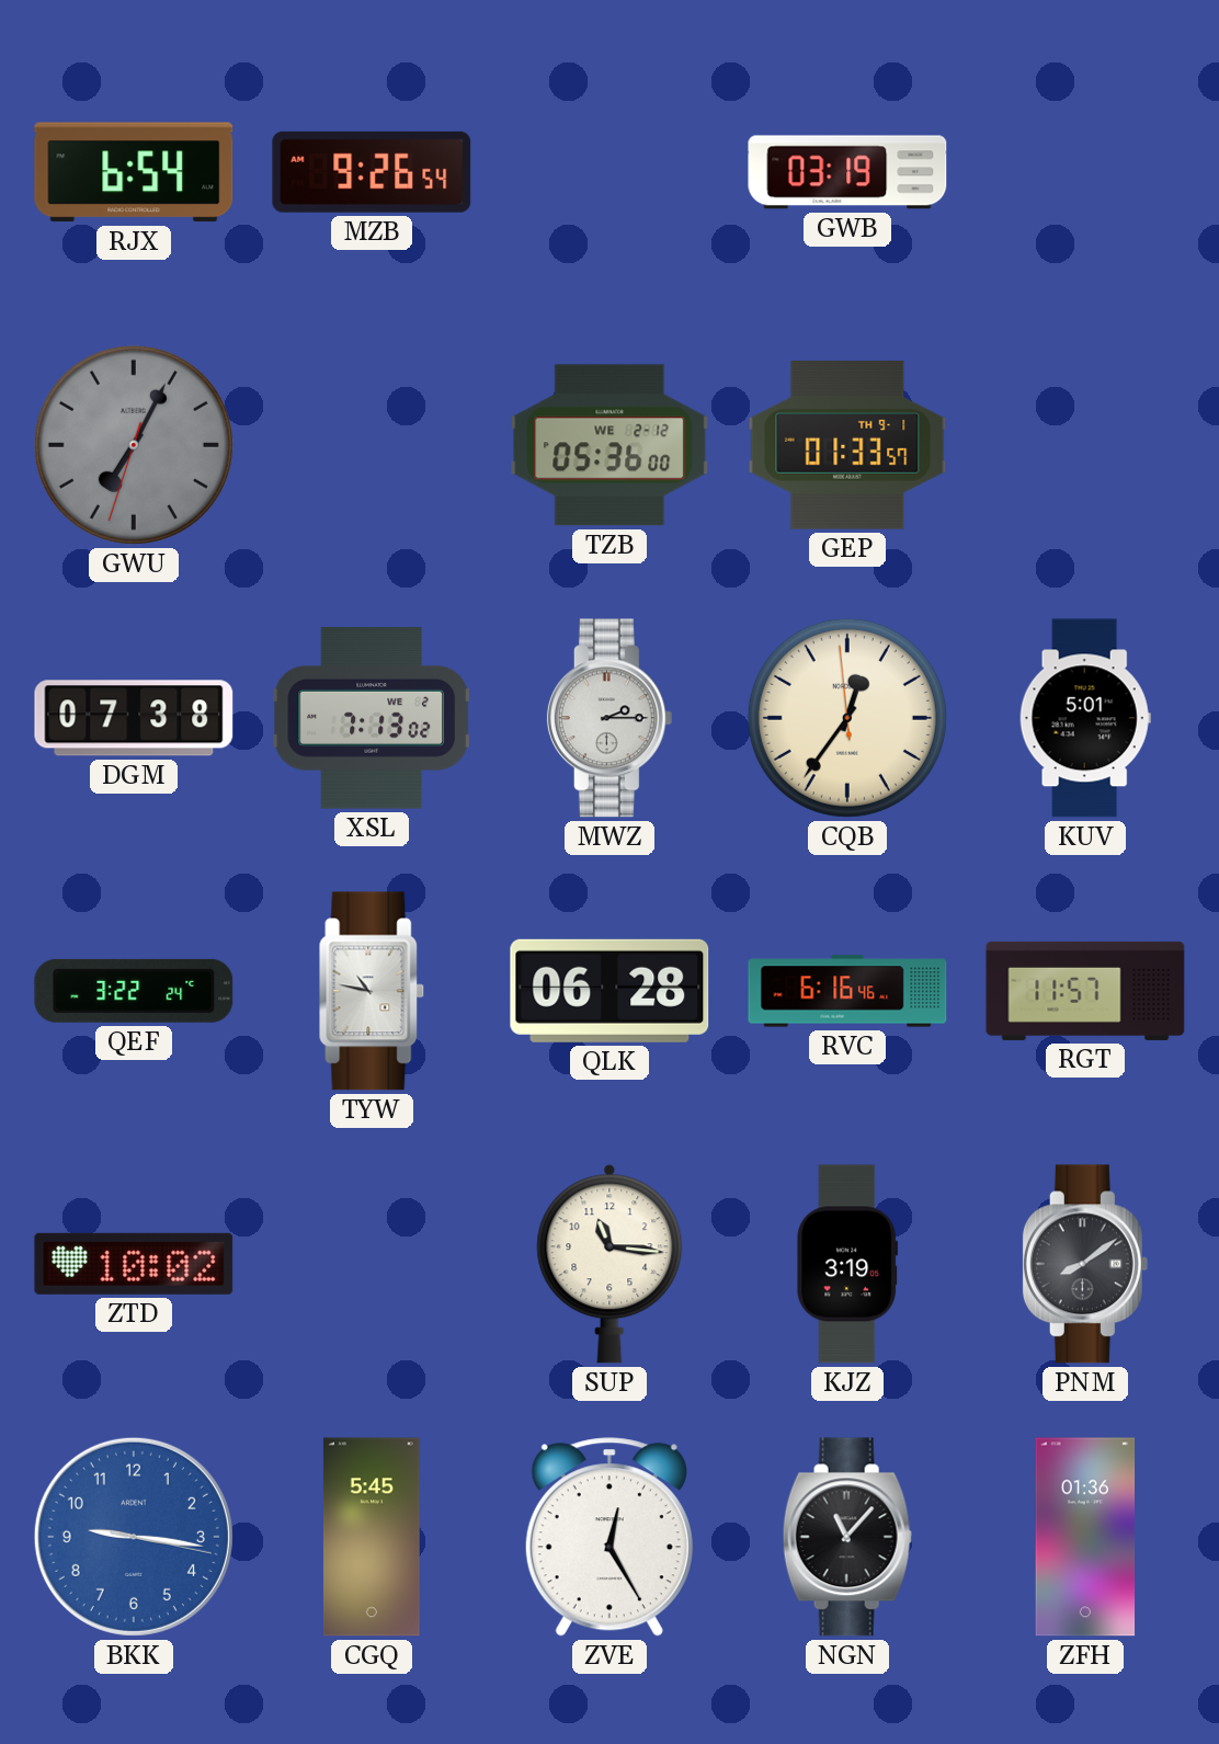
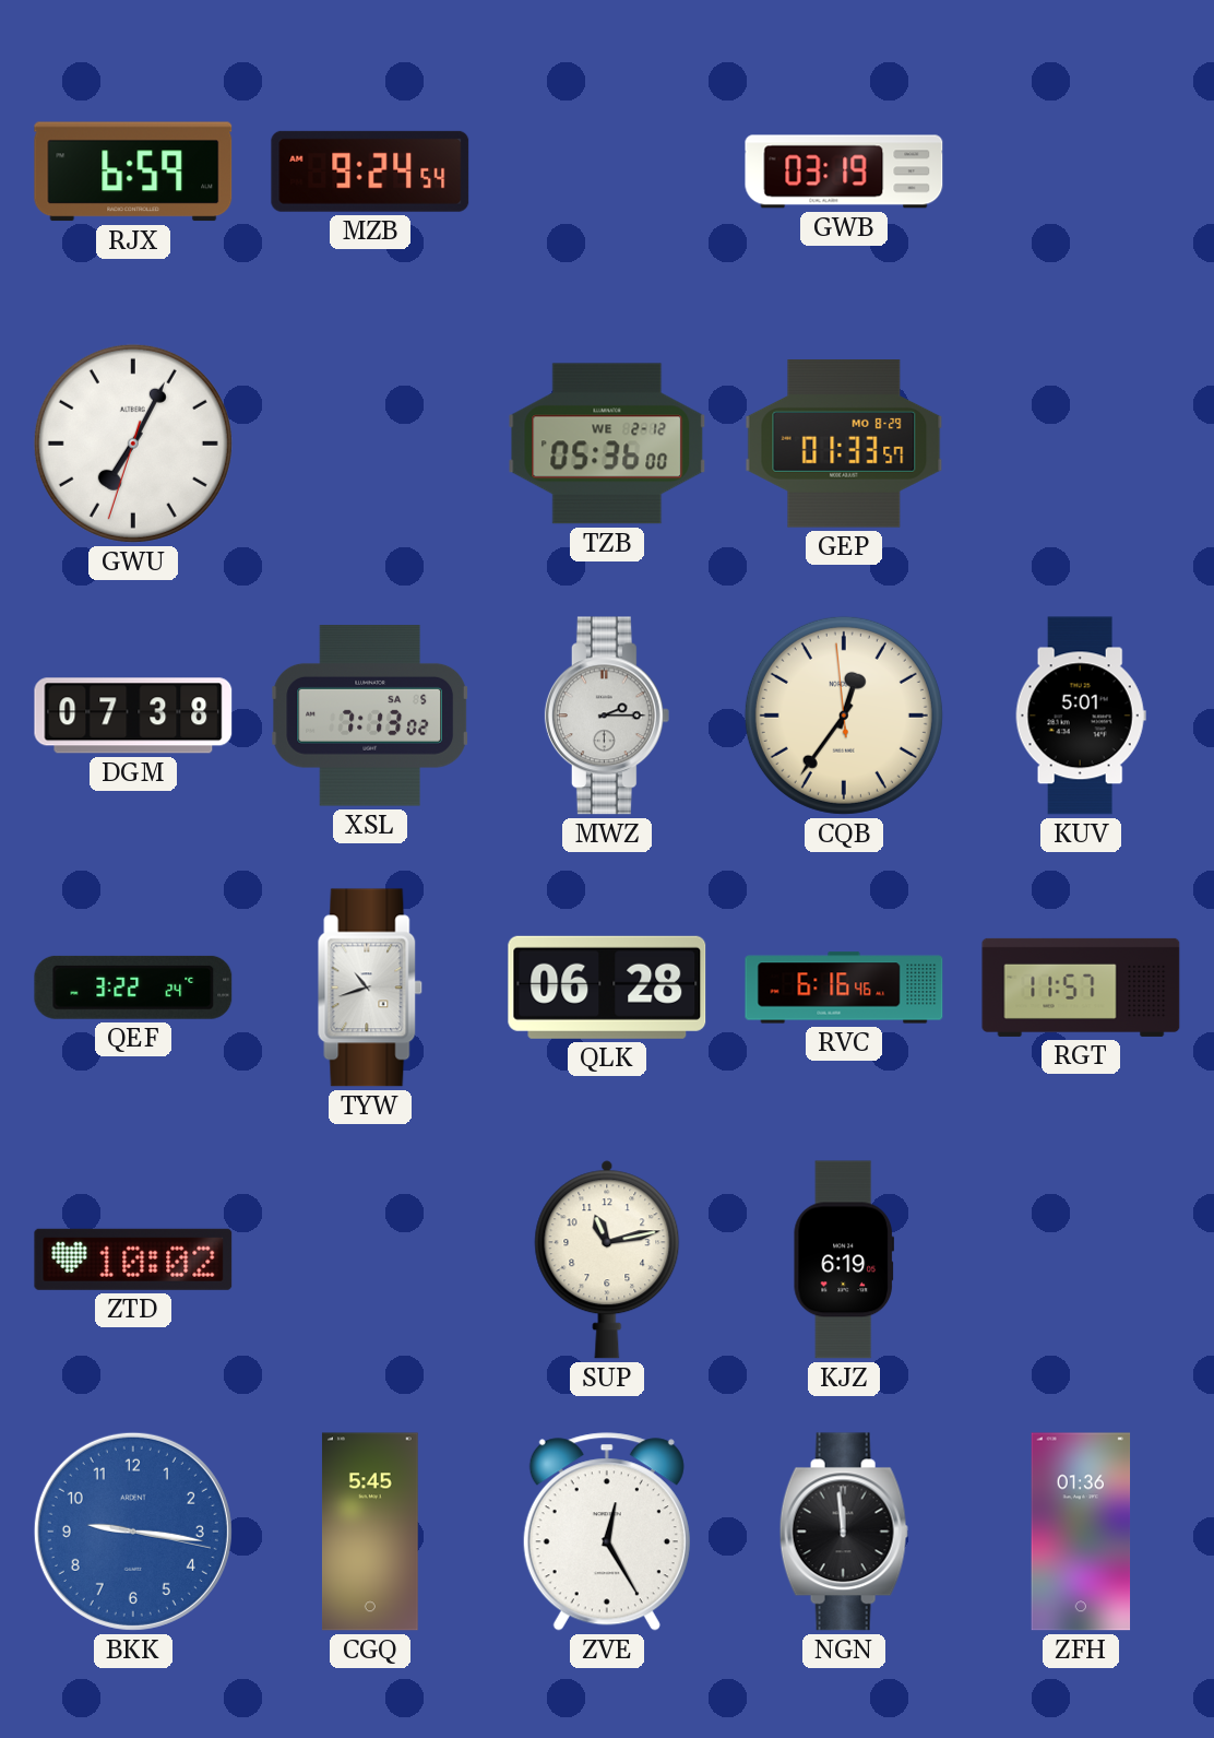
RJX: 6:54 -> 6:59 (133, 172)
MZB: 9:26 -> 9:24 (370, 172)
GWU dial: grey -> white (133, 444)
GEP date: TH 9-1 -> MO 8-29 (844, 444)
XSL date: WE 2 -> SA 5 (370, 716)
TYW: 10:47 -> 10:42 (370, 988)
SUP: 11:16 -> 11:13 (607, 1260)
KJZ: 3:19 -> 6:19 (843, 1260)
PNM: 8:09 -> none (1085, 1264)
NGN: 11:07 -> 11:59 (844, 1532)
